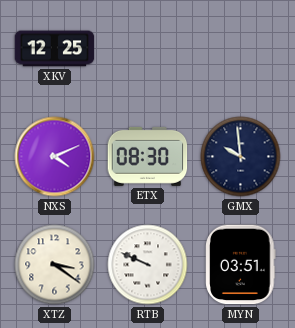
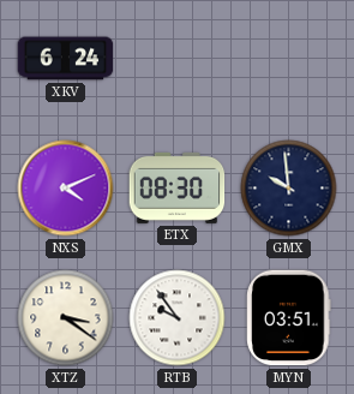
XKV: 12:25 -> 6:24 (66, 59)
RTB: 9:49 -> 9:54 (178, 318)
